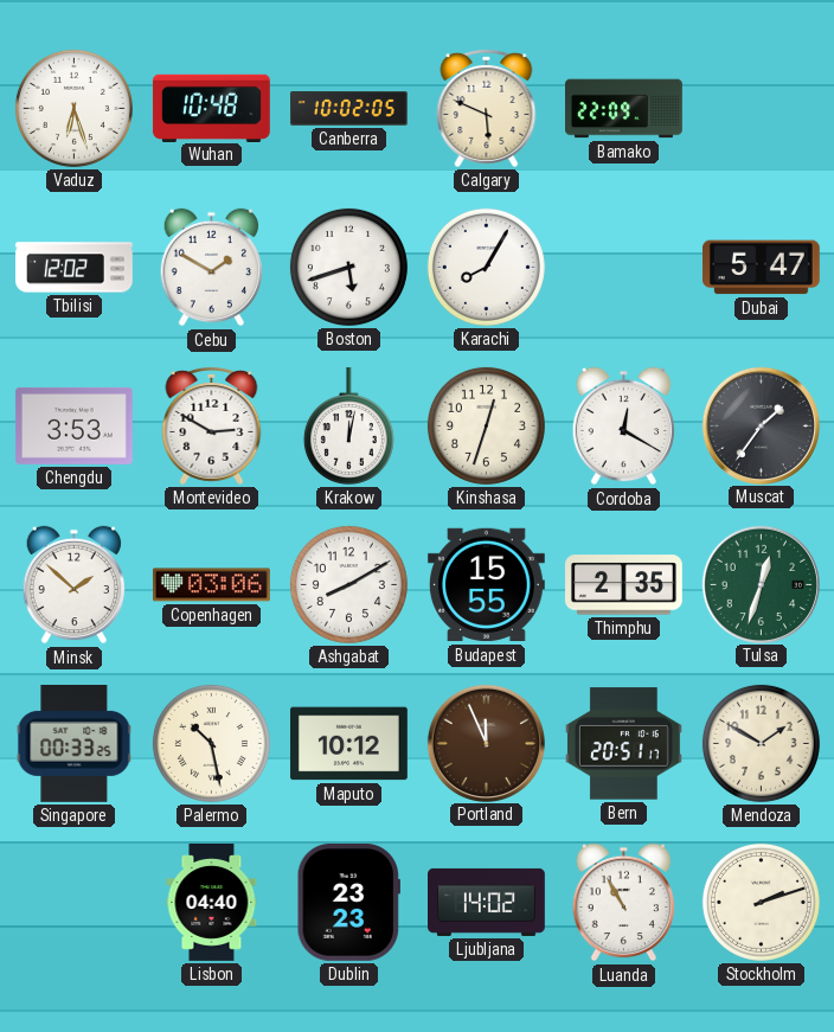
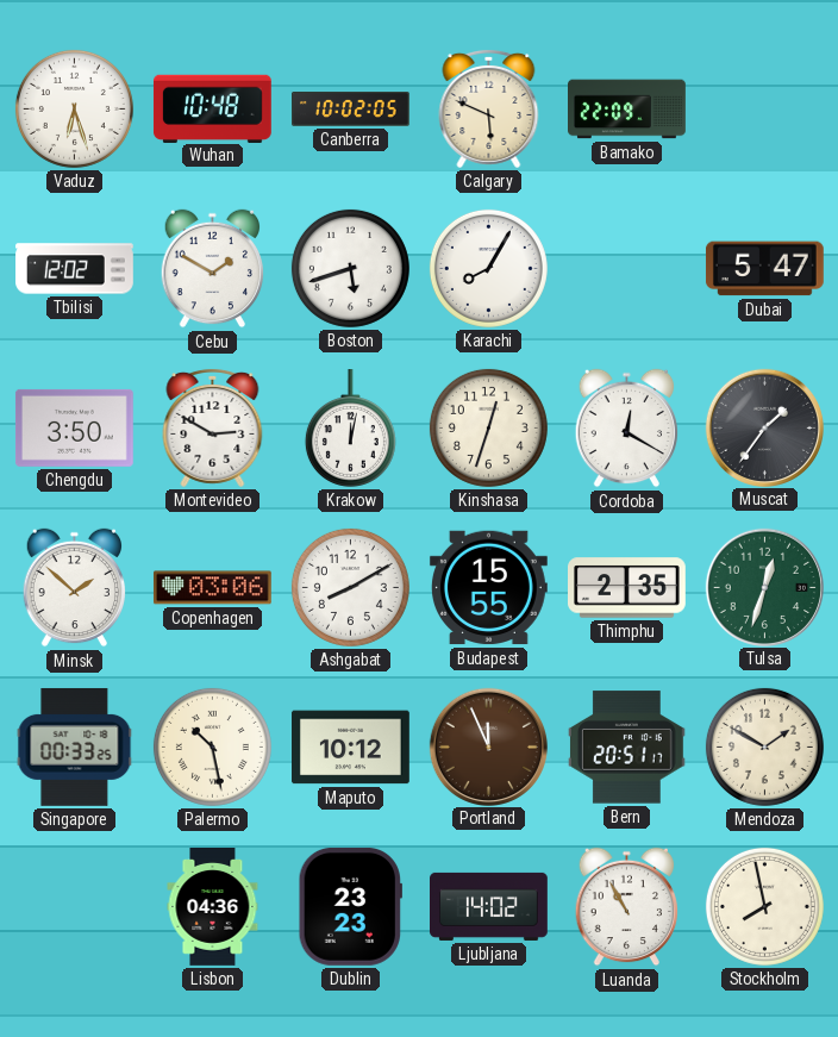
Chengdu: 3:53 -> 3:50 (74, 427)
Lisbon: 04:40 -> 04:36 (213, 907)
Stockholm: 2:12 -> 7:58 (764, 906)
